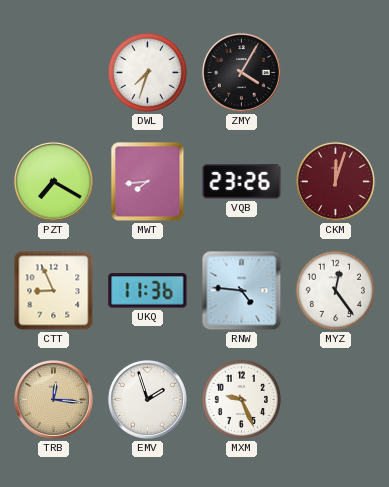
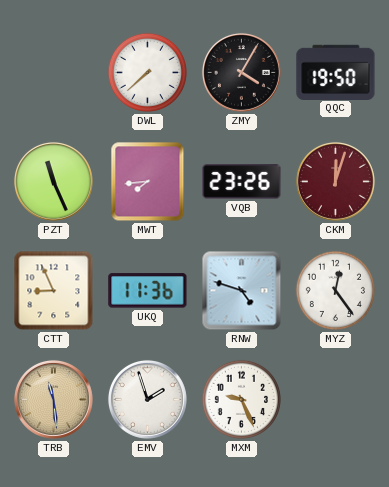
DWL: 7:33 -> 7:38 (147, 72)
QQC: none -> 19:50 (336, 72)
PZT: 7:20 -> 11:26 (53, 181)
RNW: 4:46 -> 4:48 (242, 291)
TRB: 12:16 -> 11:29 (53, 399)
